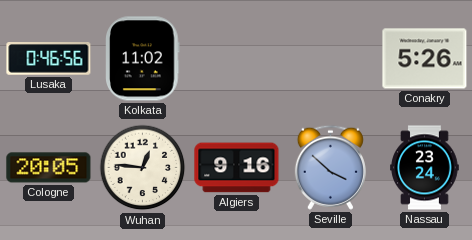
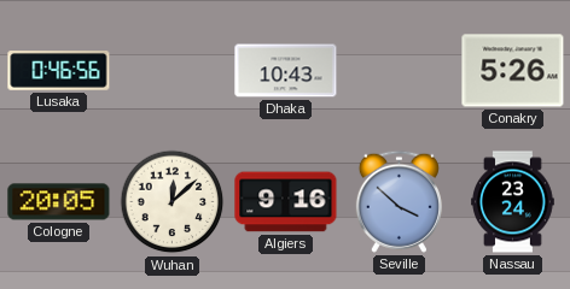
Kolkata: 11:02 -> none (143, 59)
Dhaka: none -> 10:43 (286, 71)
Wuhan: 12:46 -> 12:08 (173, 202)
